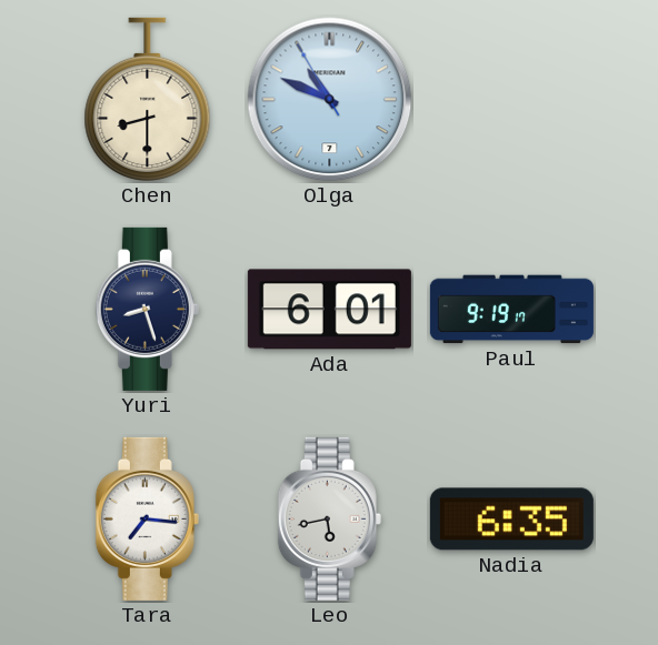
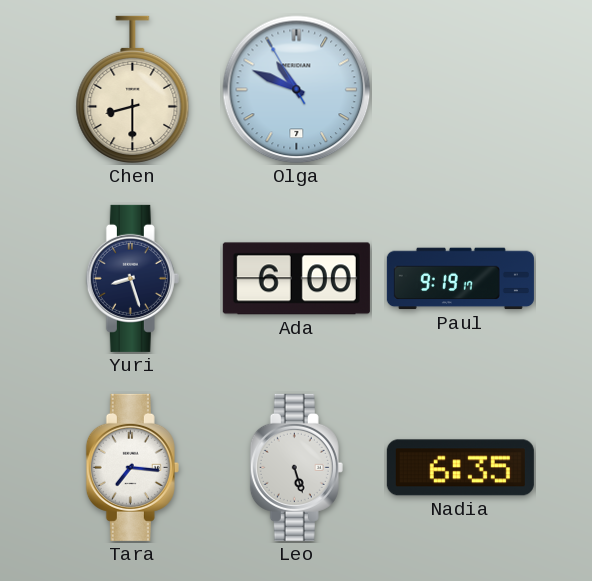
Ada: 6:01 -> 6:00 (296, 279)
Leo: 5:43 -> 5:27 (296, 467)
